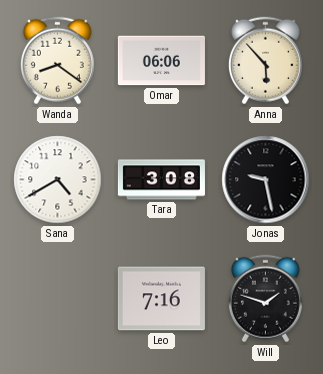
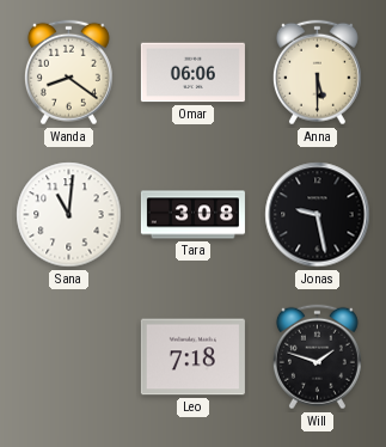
Anna: 5:53 -> 5:30 (317, 73)
Sana: 4:40 -> 11:01 (69, 215)
Leo: 7:16 -> 7:18 (192, 357)
